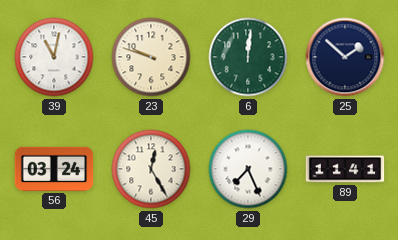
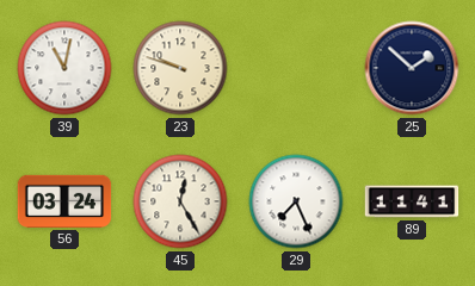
6: 12:01 -> none (248, 57)
